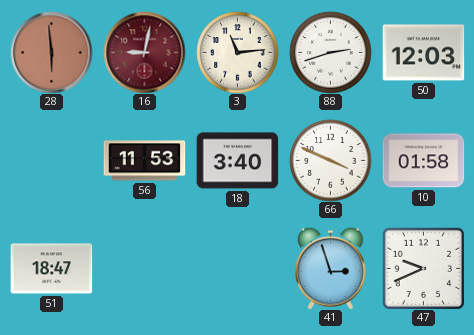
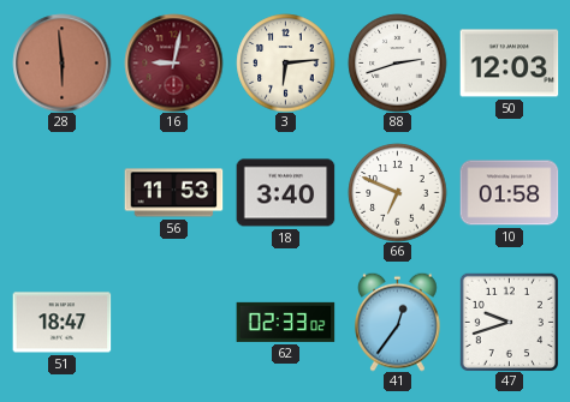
3: 11:14 -> 6:14 (285, 62)
66: 3:49 -> 6:49 (397, 192)
62: none -> 02:33 (285, 322)
41: 2:57 -> 12:36 (398, 322)
47: 9:41 -> 9:42 (509, 322)
